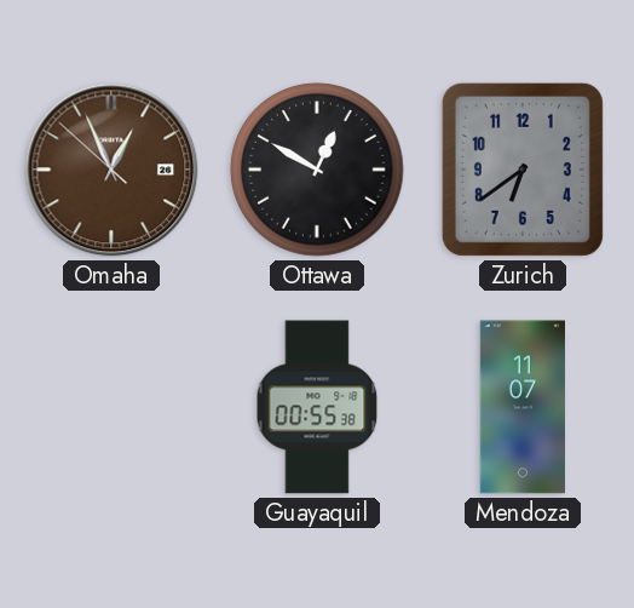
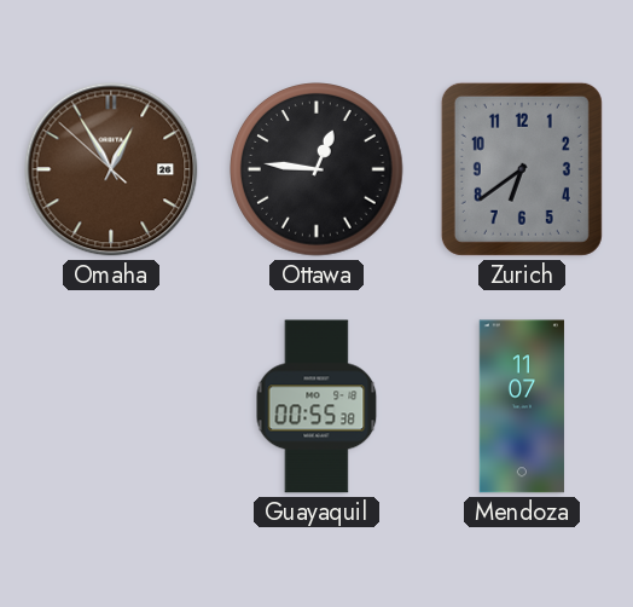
Omaha: 12:55 -> 12:54 (111, 169)
Ottawa: 12:50 -> 12:46 (316, 169)
